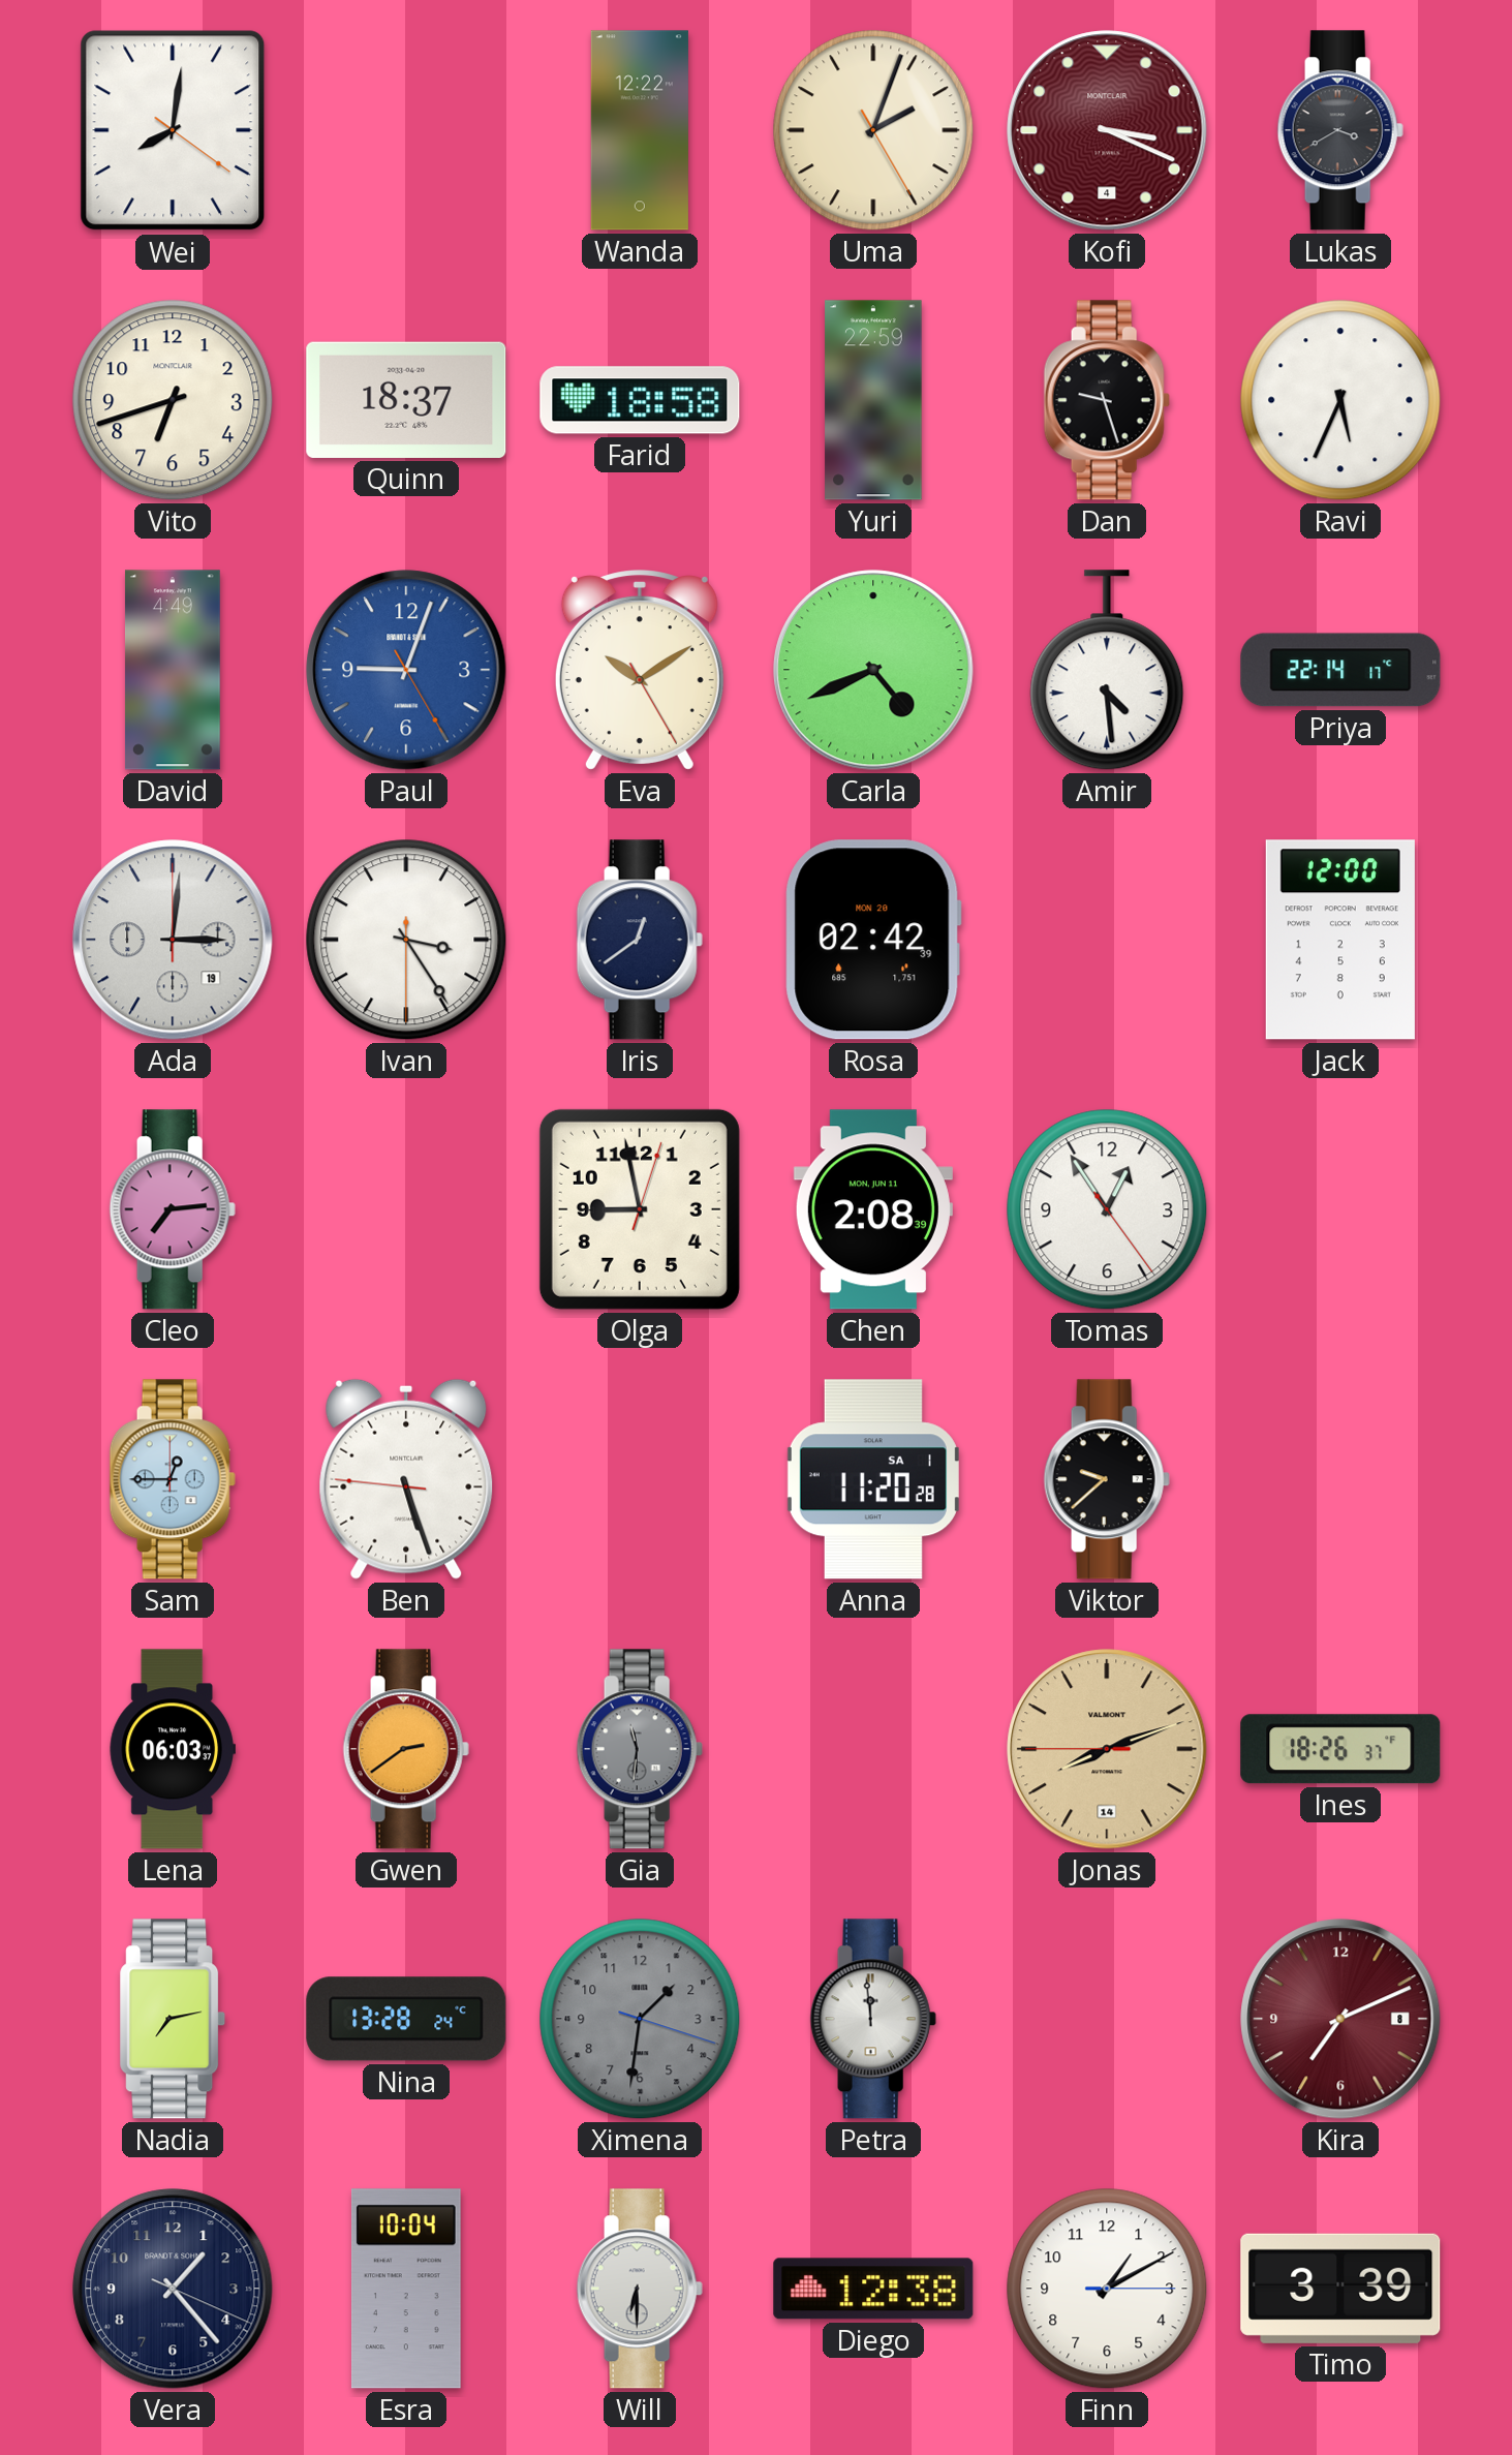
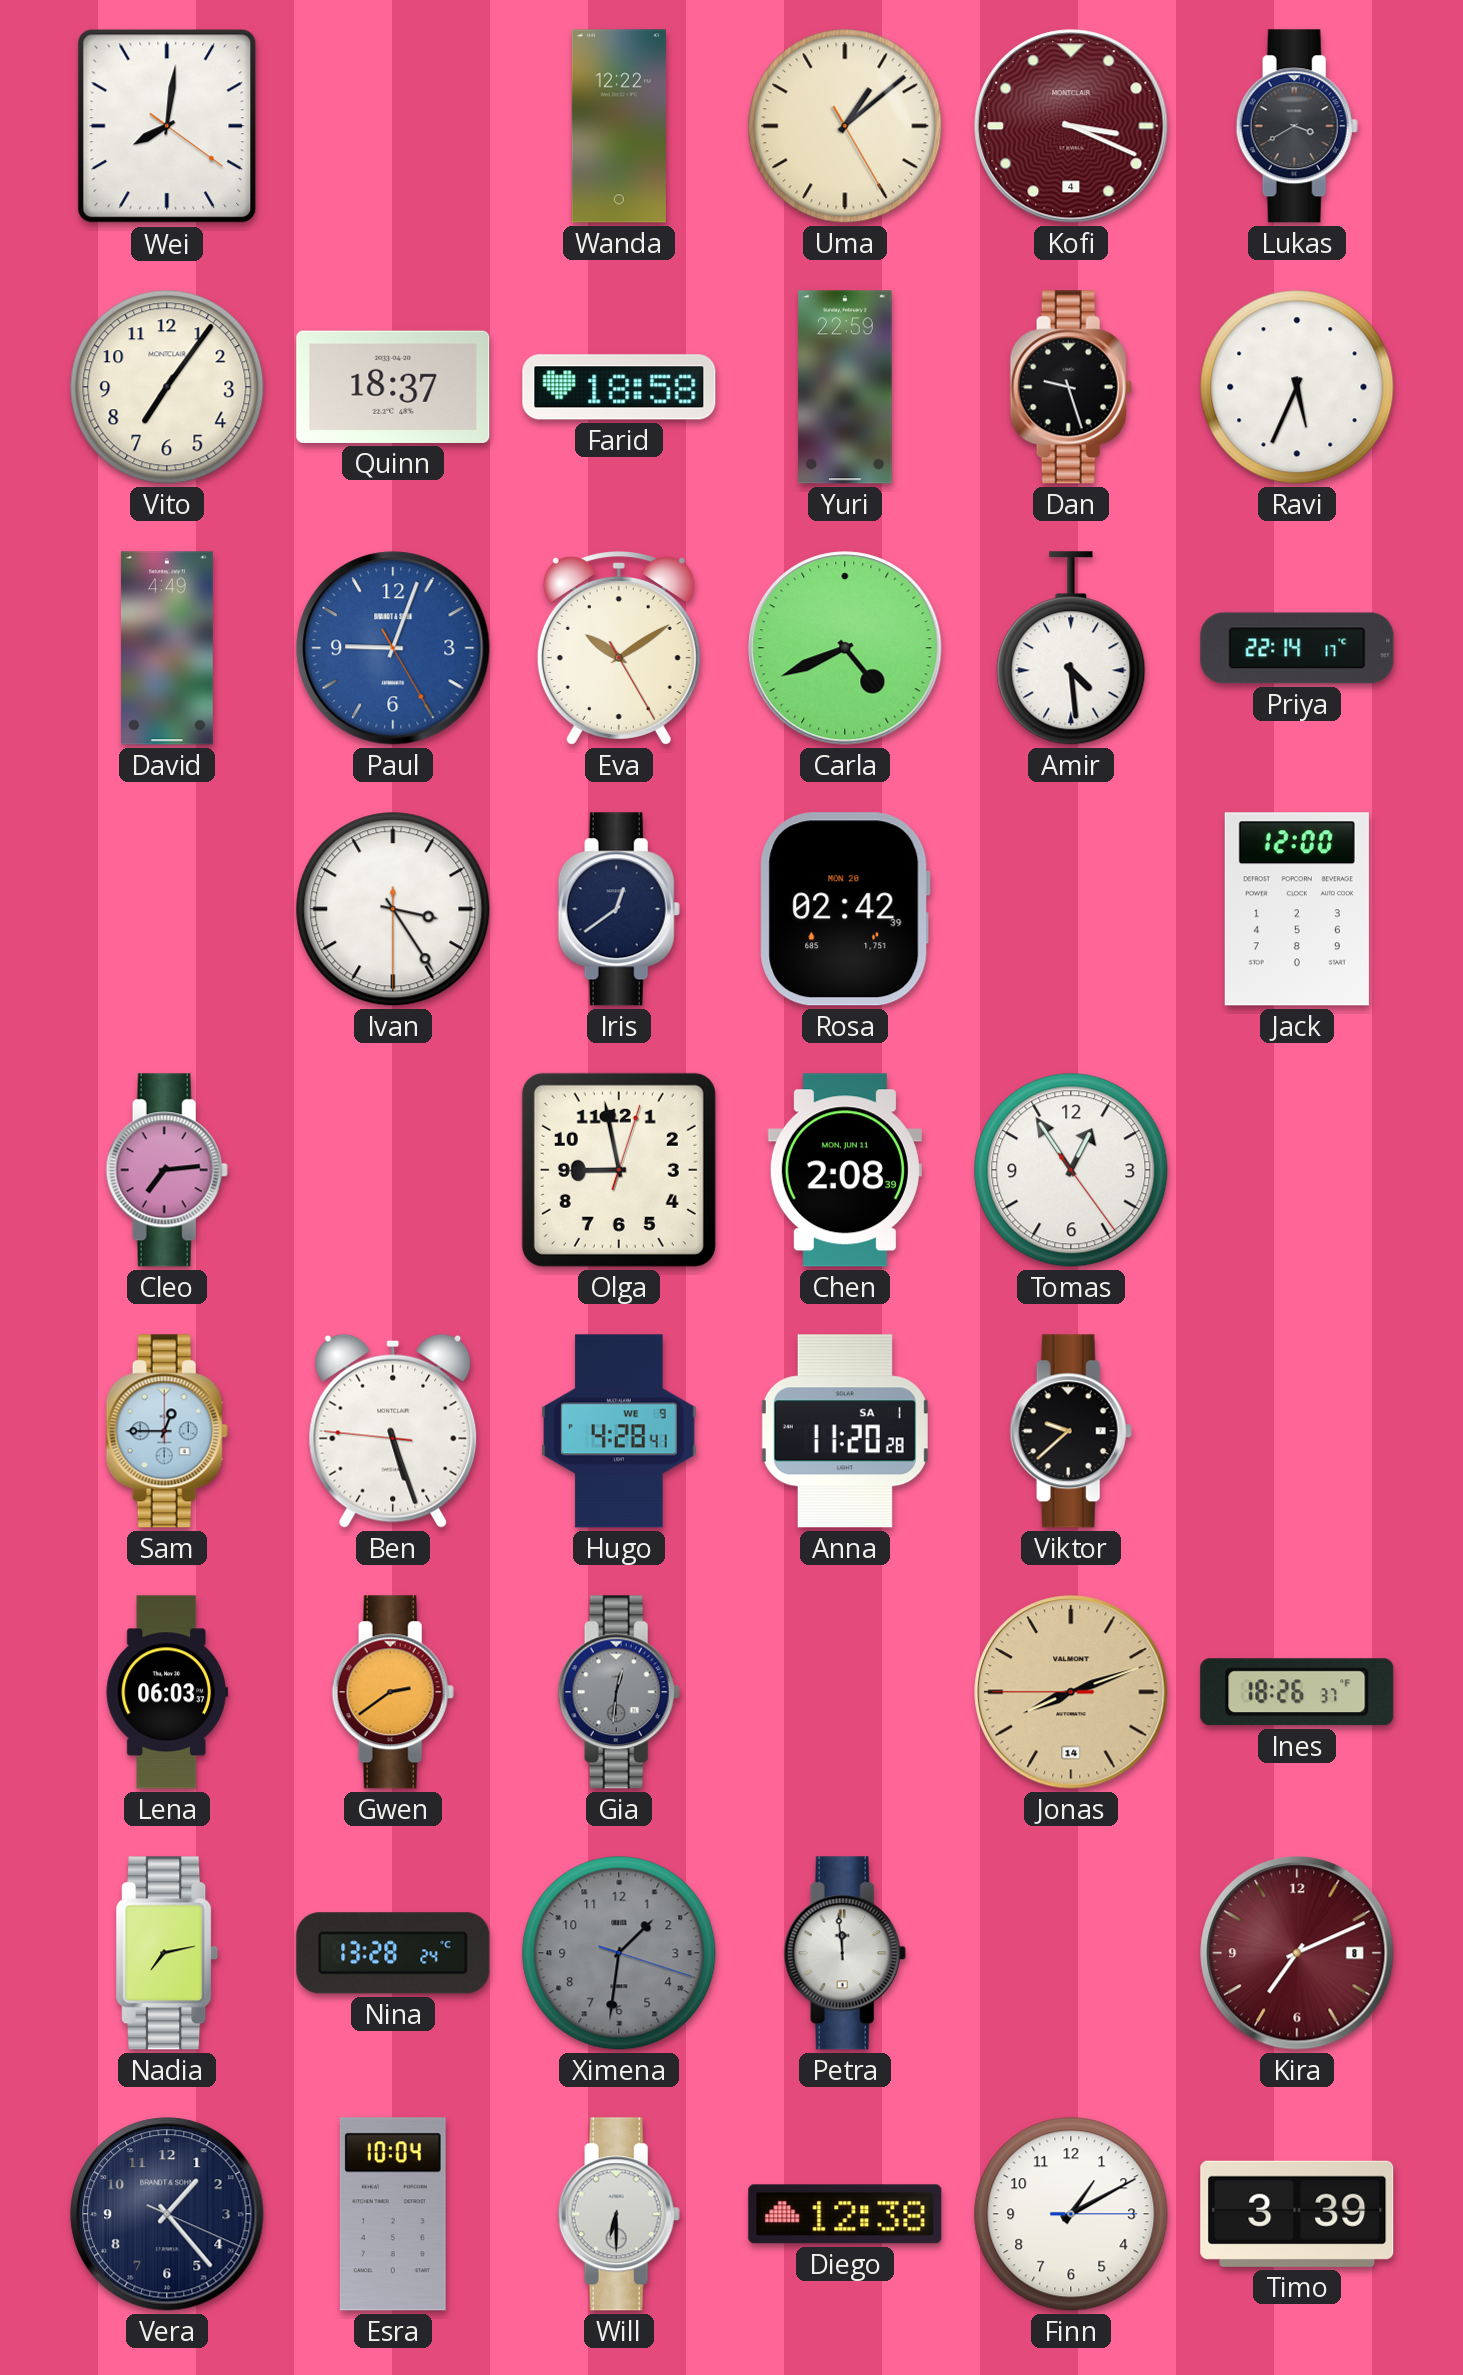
Uma: 2:03 -> 1:08 (845, 126)
Vito: 6:42 -> 7:06 (167, 387)
Ada: 3:01 -> none (173, 940)
Hugo: none -> 4:28 (619, 1431)
Gia: 11:31 -> 12:31 (619, 1692)
